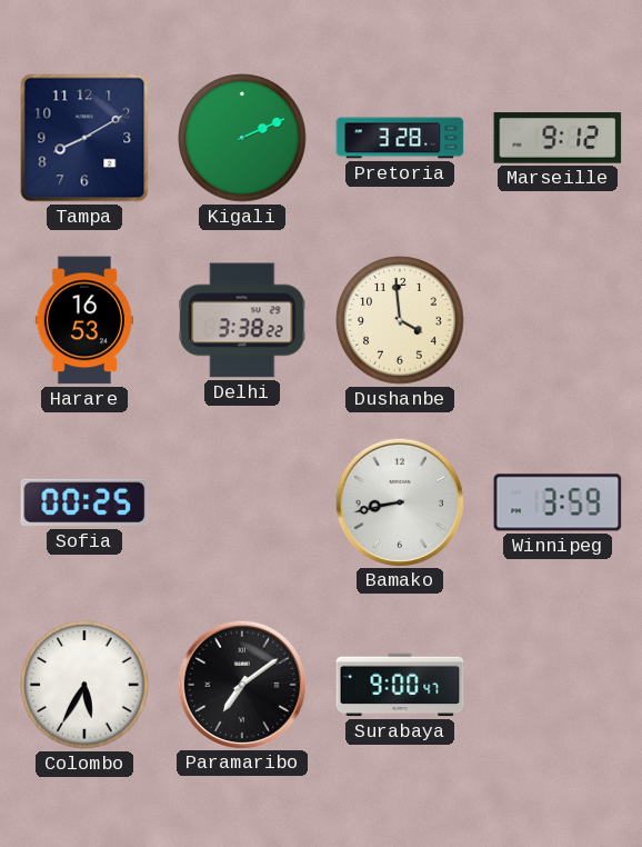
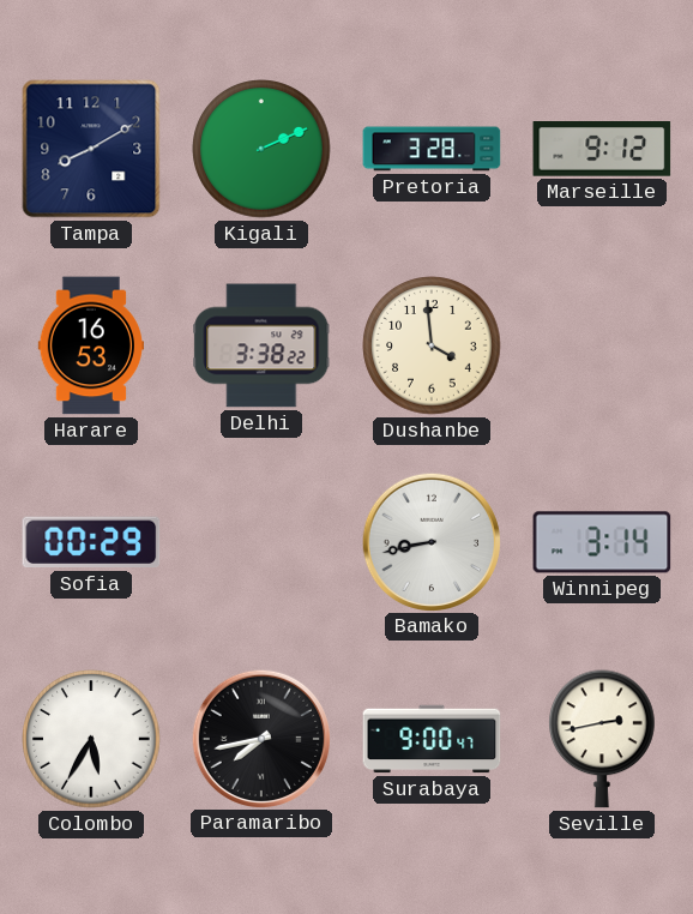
Sofia: 00:25 -> 00:29 (91, 542)
Winnipeg: 3:59 -> 3:14 (602, 542)
Paramaribo: 7:09 -> 7:43 (260, 738)
Seville: none -> 2:43 (603, 739)
